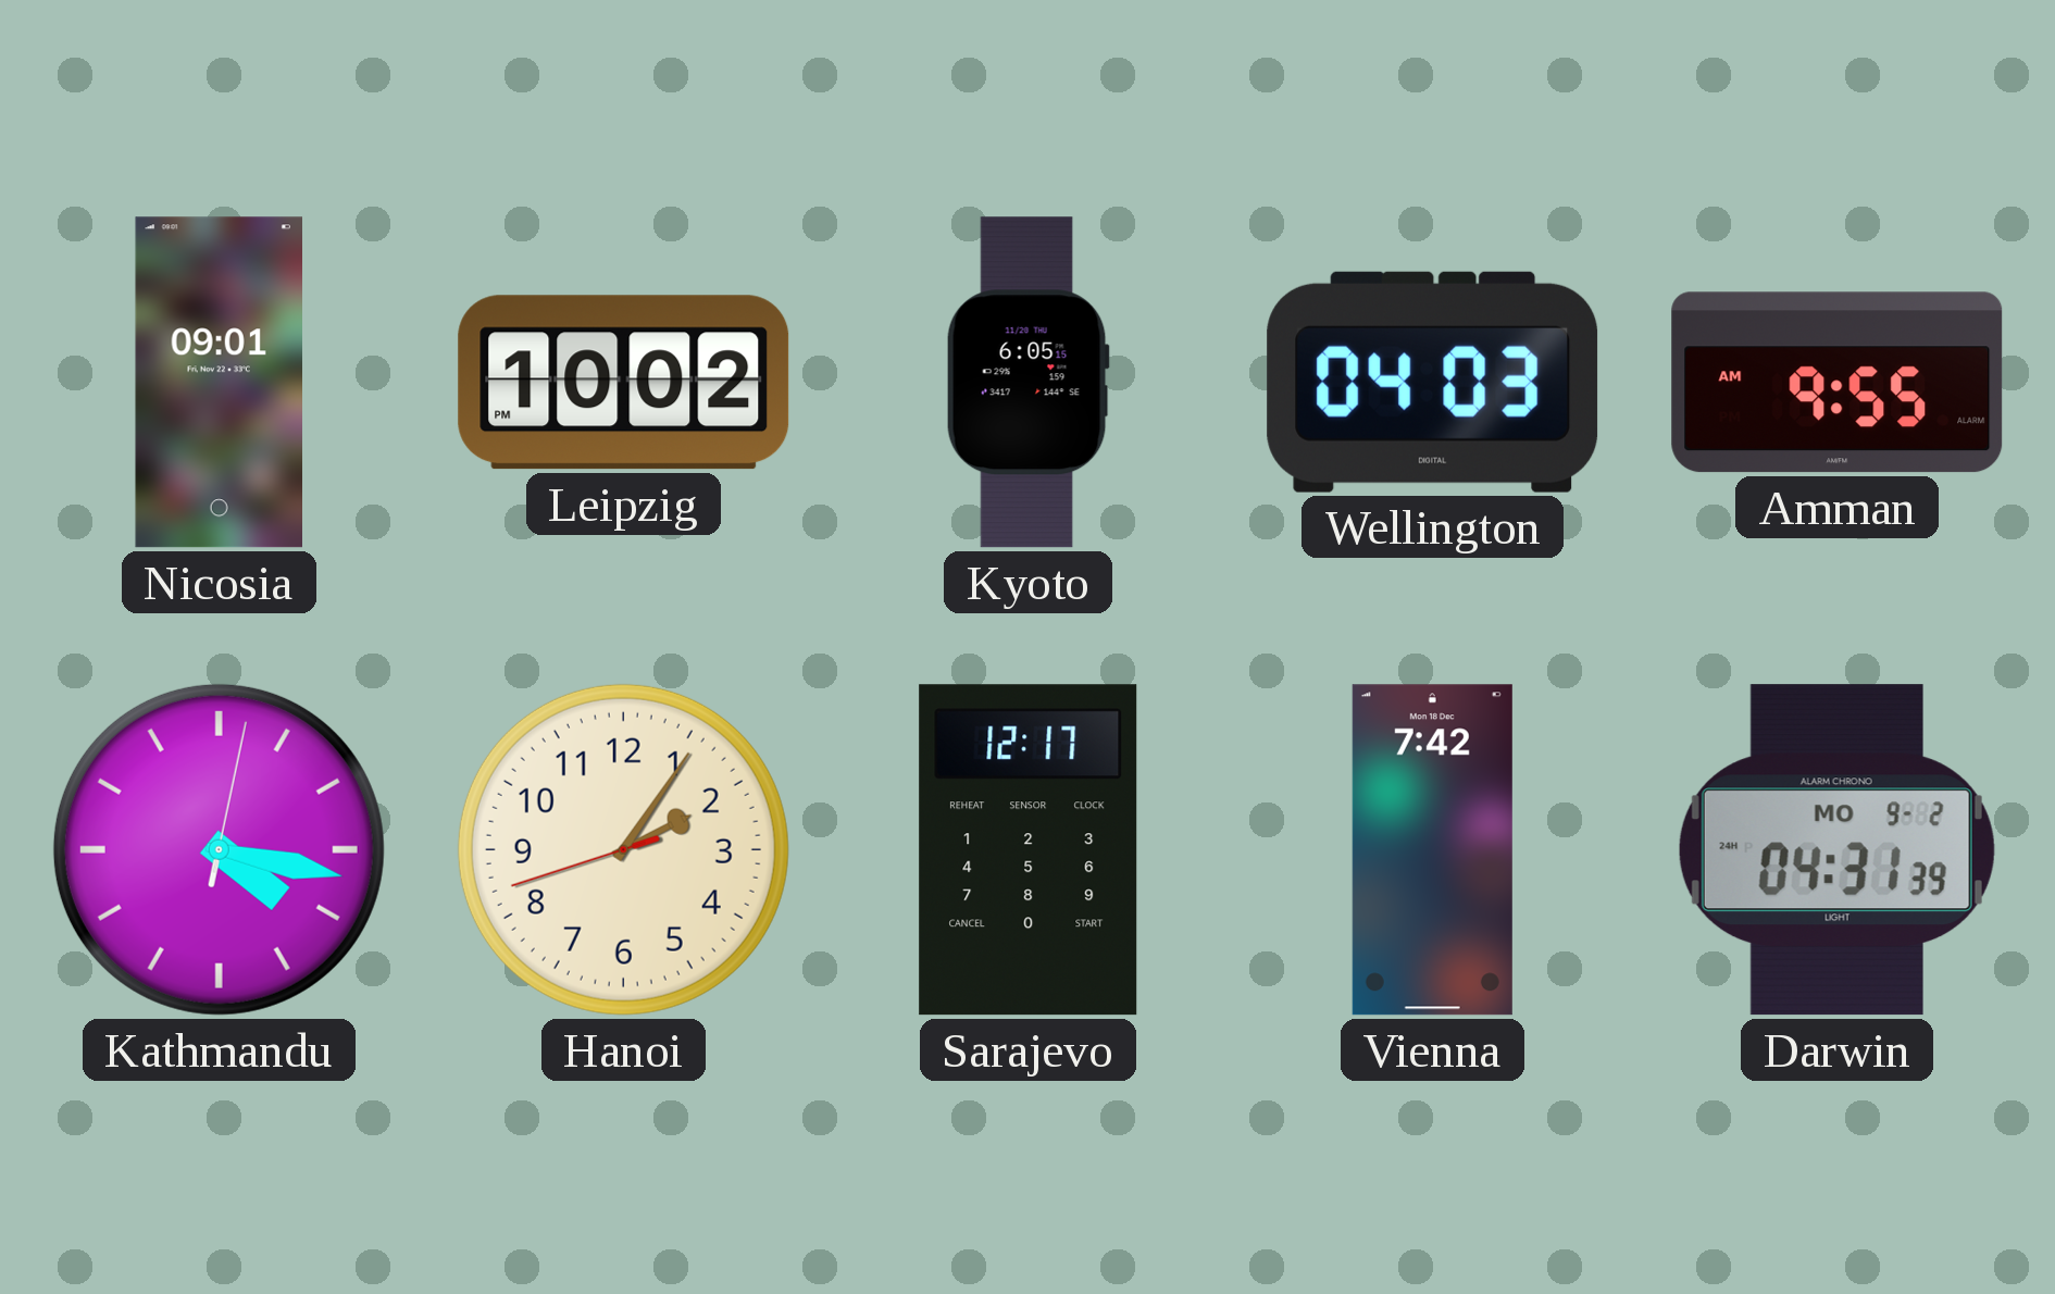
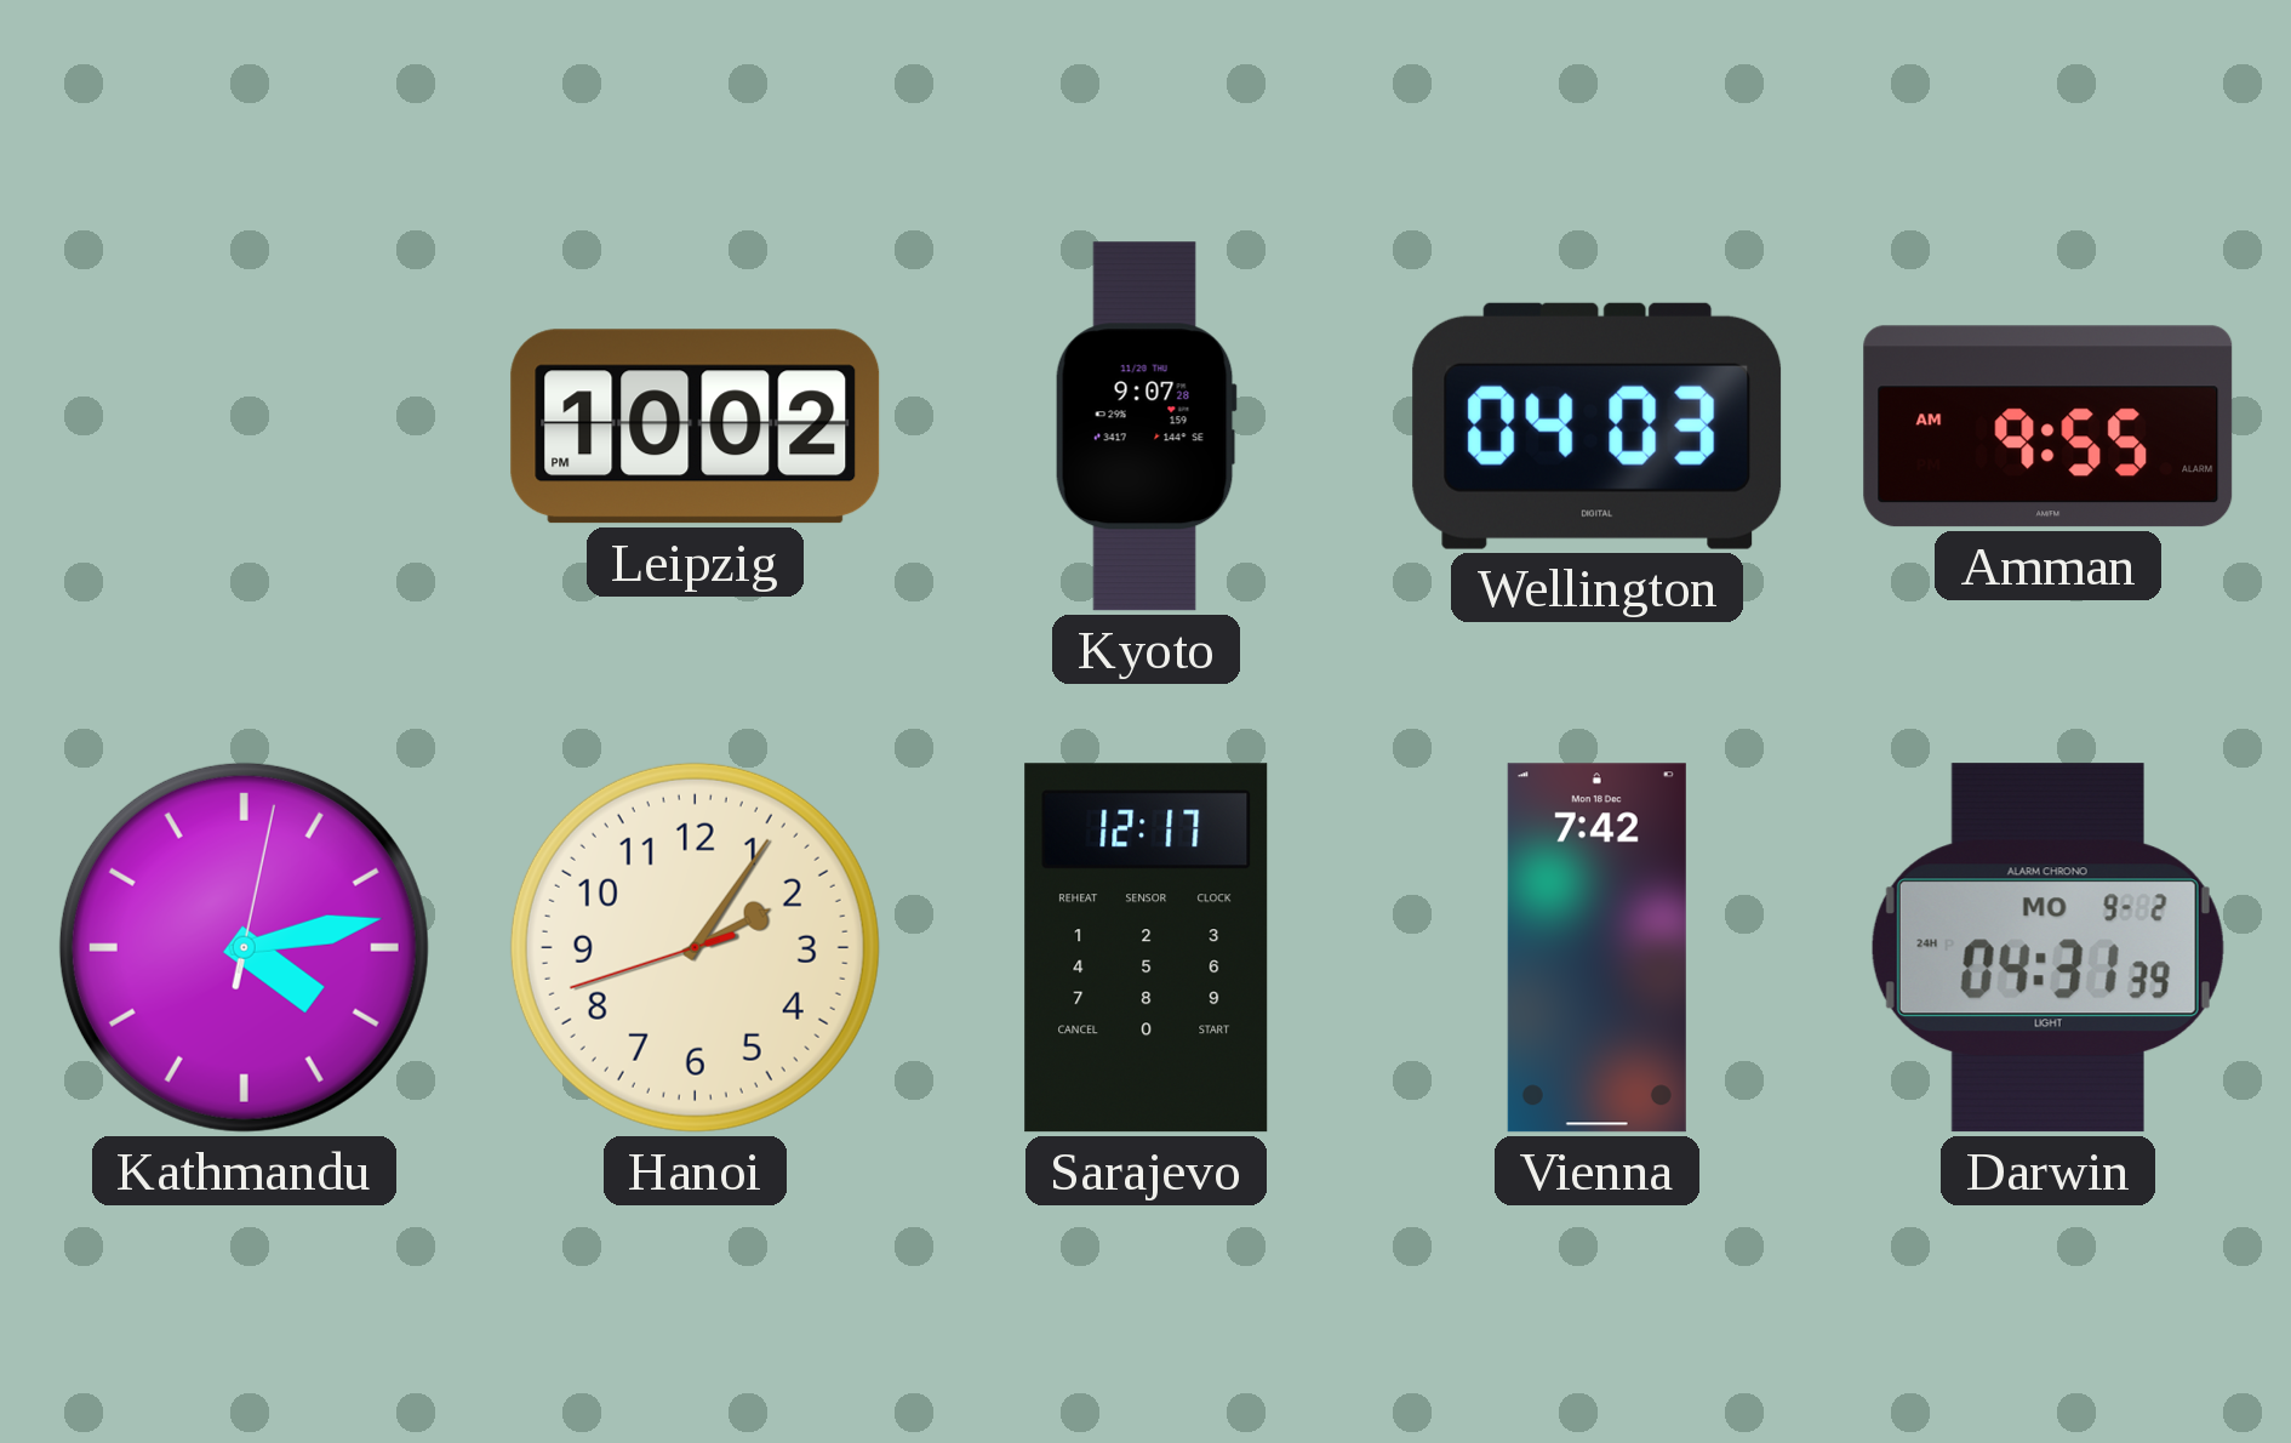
Nicosia: 09:01 -> none (219, 383)
Kyoto: 6:05 -> 9:07 (1145, 427)
Kathmandu: 4:17 -> 4:13 (244, 947)
